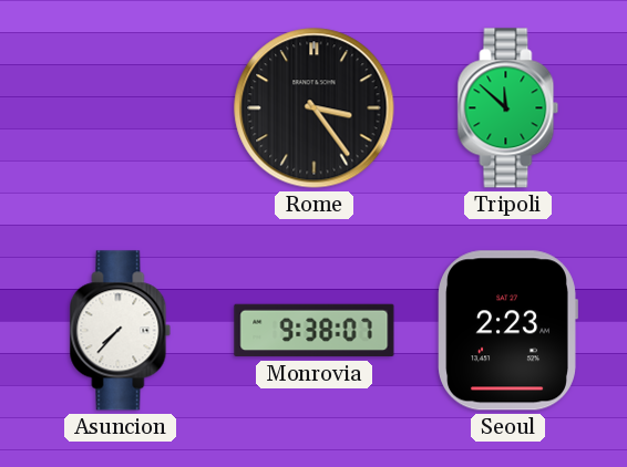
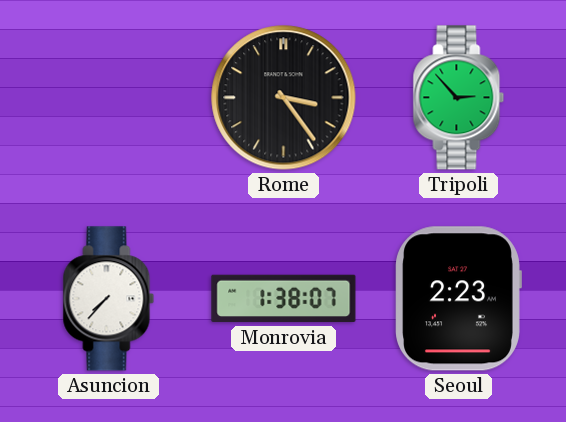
Tripoli: 11:52 -> 2:53 (459, 98)
Monrovia: 9:38 -> 1:38 (284, 299)
